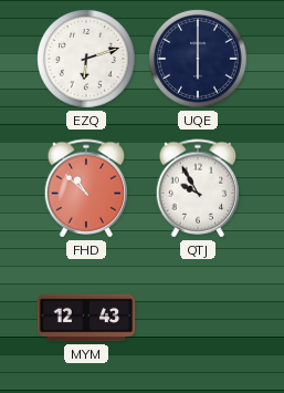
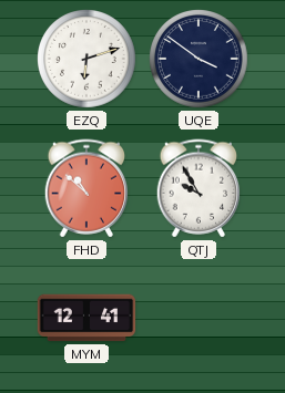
UQE: 6:00 -> 3:51 (200, 60)
MYM: 12:43 -> 12:41 (86, 318)
